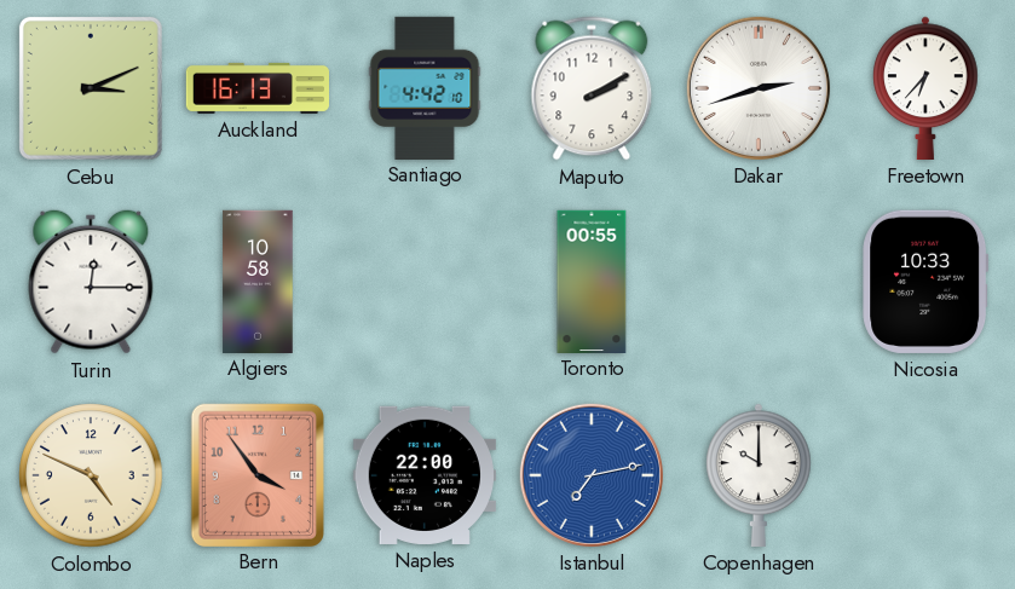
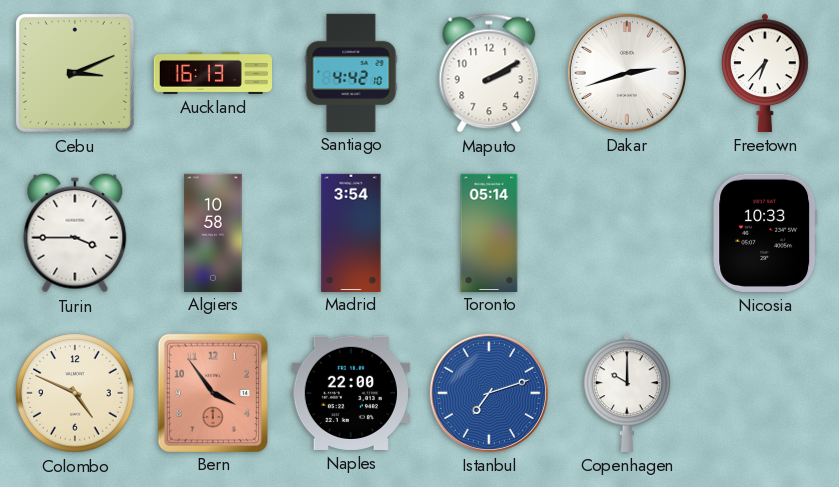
Turin: 12:15 -> 3:45 (75, 233)
Madrid: none -> 3:54 (351, 232)
Toronto: 00:55 -> 05:14 (489, 232)
Istanbul: 7:13 -> 7:12 (489, 393)
